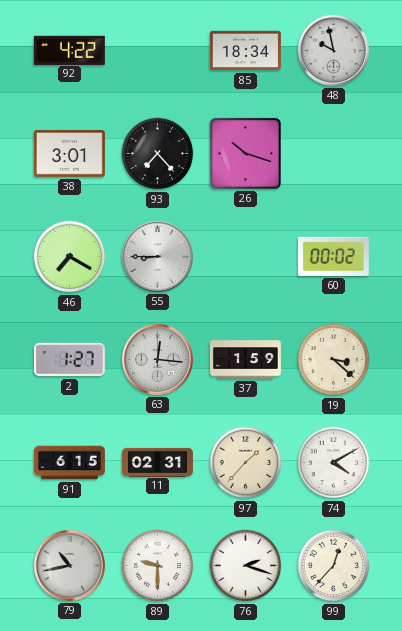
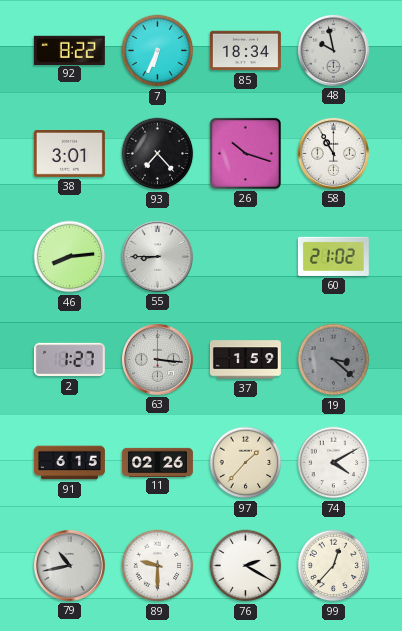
92: 4:22 -> 8:22 (69, 50)
7: none -> 6:34 (158, 51)
58: none -> 10:55 (333, 153)
46: 7:20 -> 8:14 (70, 257)
60: 00:02 -> 21:02 (333, 256)
63: 12:16 -> 3:16 (157, 359)
19 dial: cream -> grey (334, 360)
11: 02:31 -> 02:26 (157, 462)
76: 2:18 -> 2:20 (246, 566)
